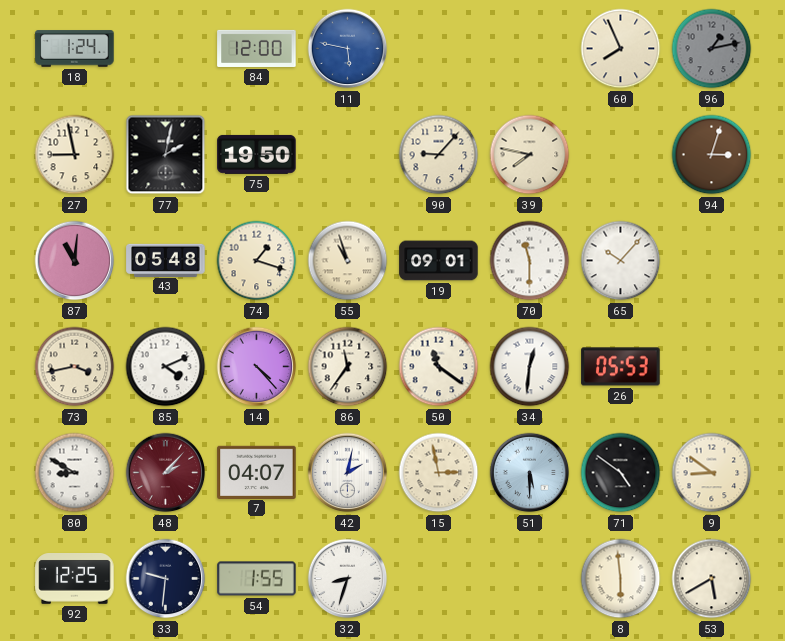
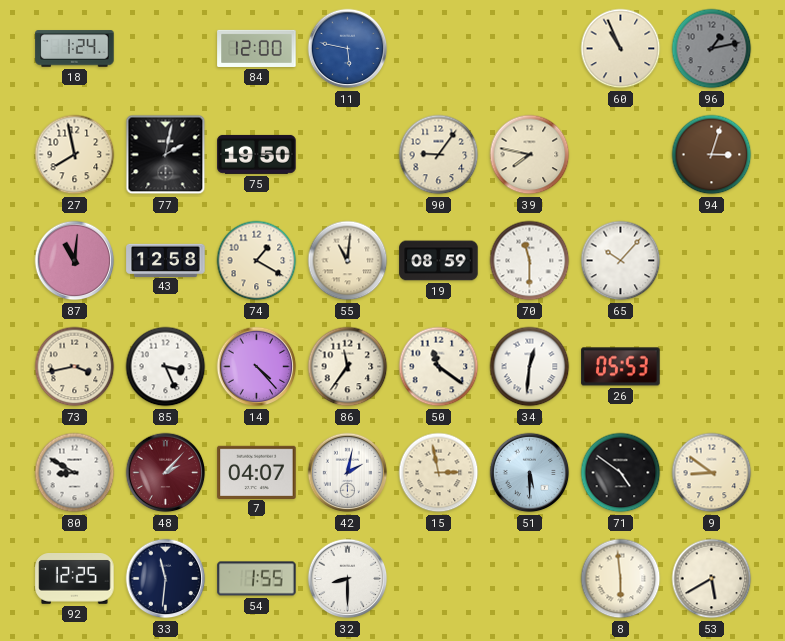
60: 7:56 -> 10:56 (621, 49)
27: 8:58 -> 7:58 (75, 155)
90: 9:07 -> 9:06 (439, 155)
43: 05:48 -> 12:58 (166, 260)
74: 1:18 -> 1:20 (257, 261)
55: 10:57 -> 11:01 (348, 261)
19: 09:01 -> 08:59 (439, 261)
85: 4:11 -> 3:26 (166, 367)
33: 9:31 -> 11:31 (166, 579)
32: 8:33 -> 8:30 (348, 579)
